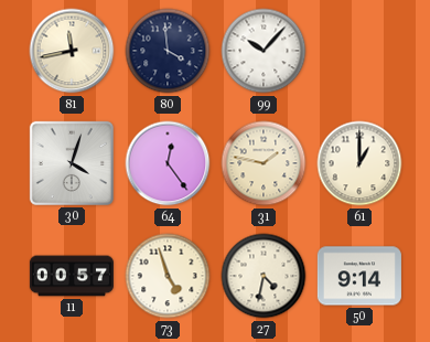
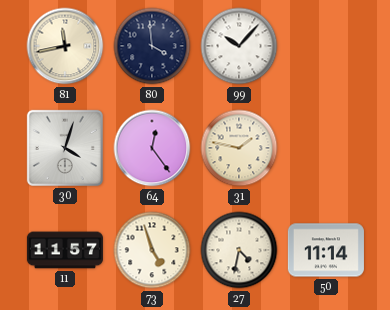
61: 1:00 -> none (359, 163)
11: 00:57 -> 11:57 (65, 250)
50: 9:14 -> 11:14 (326, 250)
